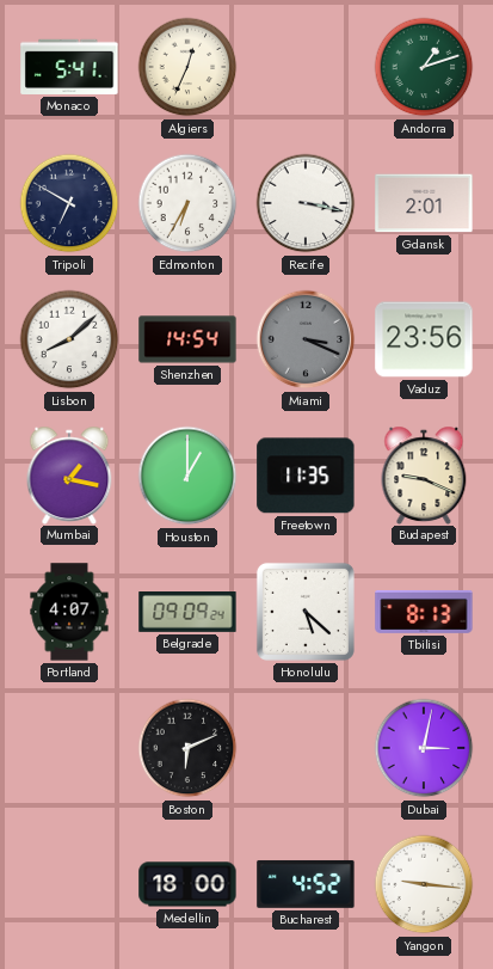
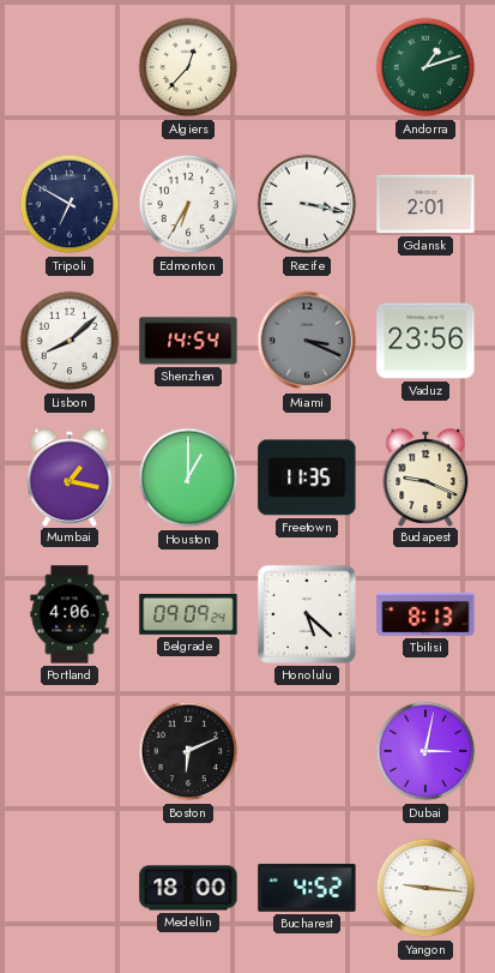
Monaco: 5:41 -> none (69, 67)
Algiers: 12:34 -> 12:37 (188, 67)
Portland: 4:07 -> 4:06 (70, 614)
